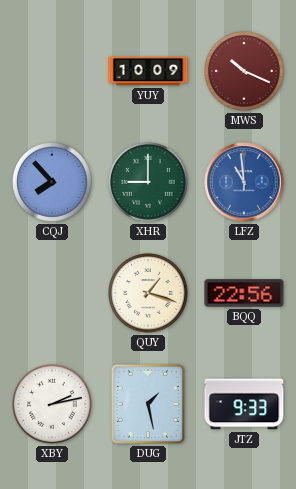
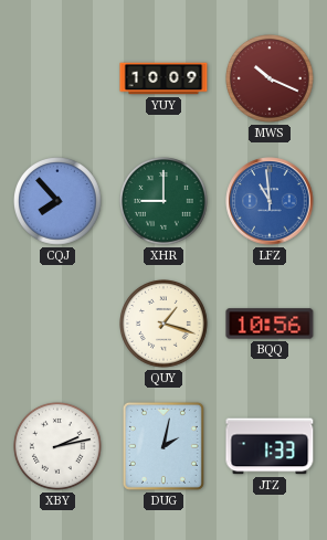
BQQ: 22:56 -> 10:56 (270, 324)
DUG: 1:28 -> 2:02 (163, 446)
JTZ: 9:33 -> 1:33 (270, 446)
